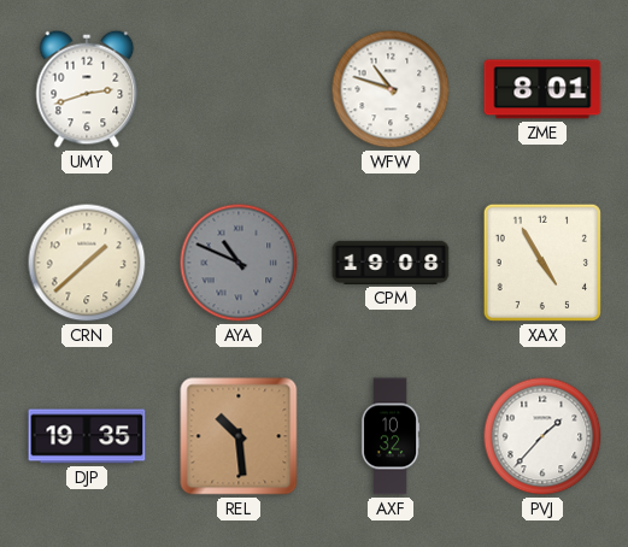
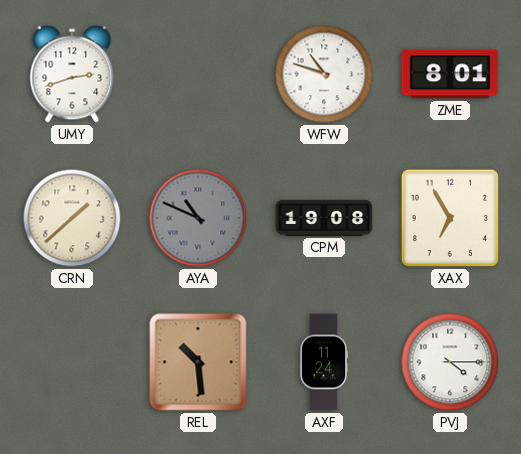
XAX: 4:55 -> 6:55 (450, 218)
DJP: 19:35 -> none (87, 436)
AXF: 10:32 -> 11:24 (324, 362)
PVJ: 1:37 -> 4:15 (450, 362)
